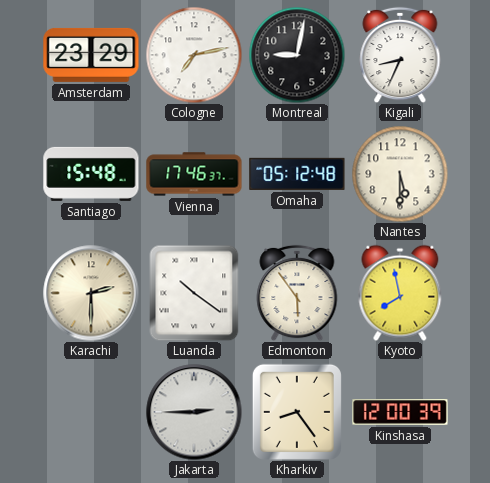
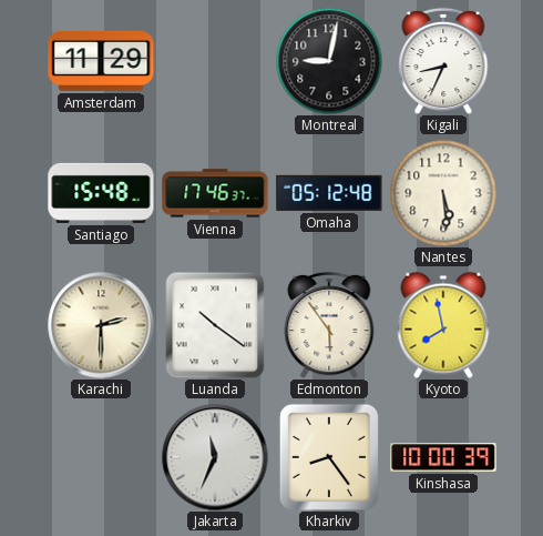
Amsterdam: 23:29 -> 11:29 (101, 61)
Cologne: 7:13 -> none (194, 55)
Nantes: 5:30 -> 5:29 (443, 193)
Jakarta: 2:45 -> 11:34 (215, 457)
Kinshasa: 12:00 -> 10:00 (443, 457)
